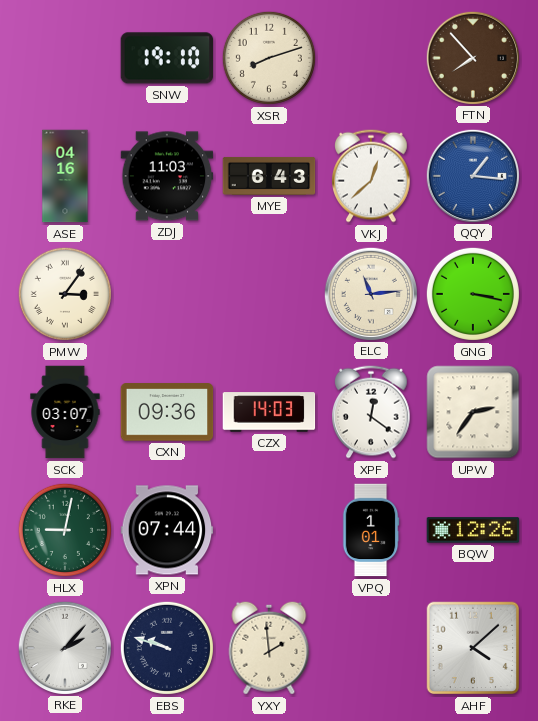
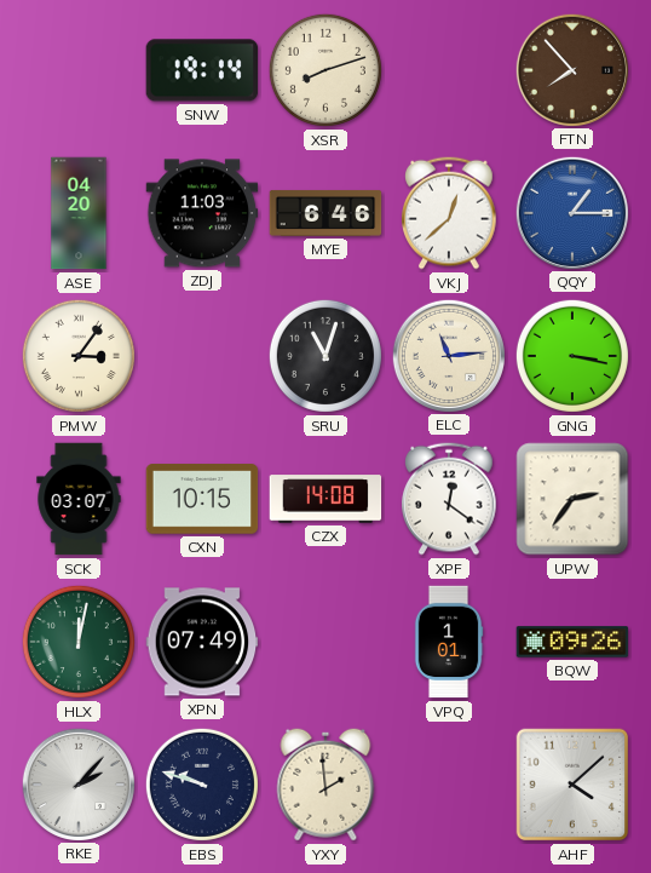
SNW: 19:10 -> 19:14 (202, 70)
ASE: 04:16 -> 04:20 (79, 213)
MYE: 6:43 -> 6:46 (325, 213)
QQY: 1:16 -> 1:15 (571, 212)
SRU: none -> 11:03 (325, 356)
CXN: 09:36 -> 10:15 (202, 499)
CZX: 14:03 -> 14:08 (325, 499)
HLX: 9:02 -> 12:02 (79, 642)
XPN: 07:44 -> 07:49 (202, 642)
BQW: 12:26 -> 09:26 (572, 642)
